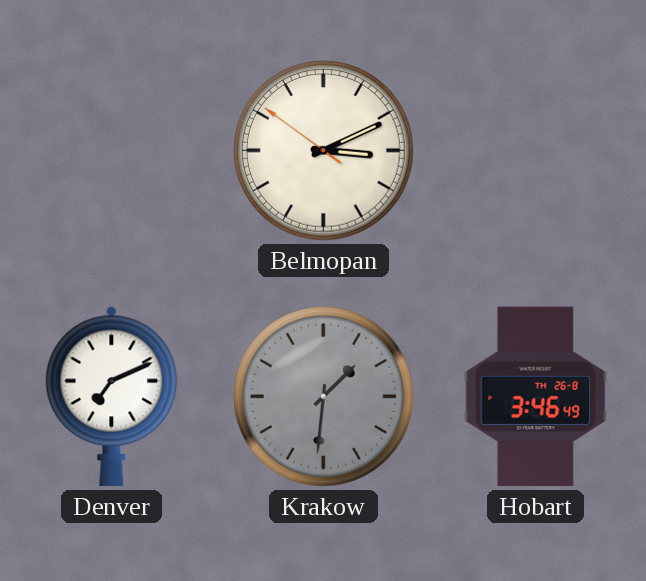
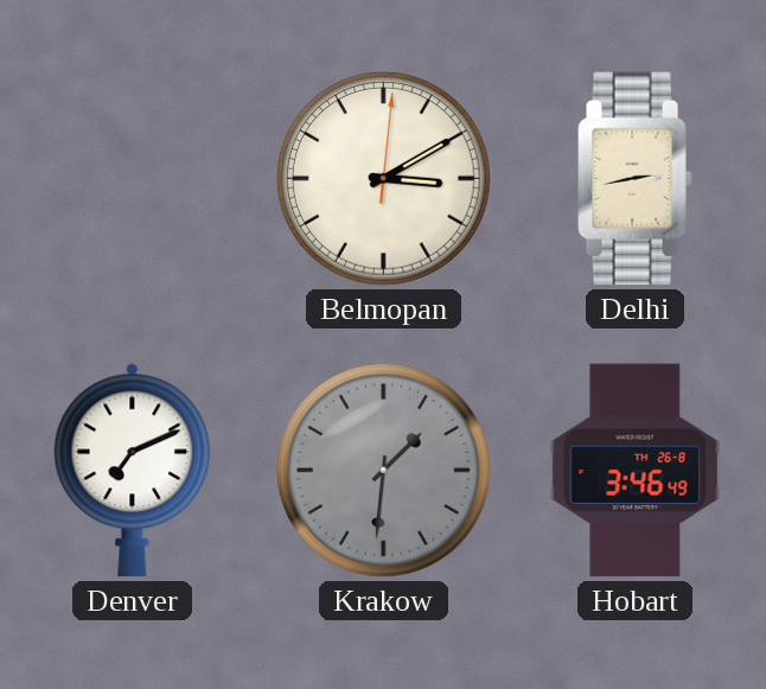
Belmopan: 3:10:51 -> 3:10:01 (384, 179)
Delhi: none -> 2:43 (636, 179)
